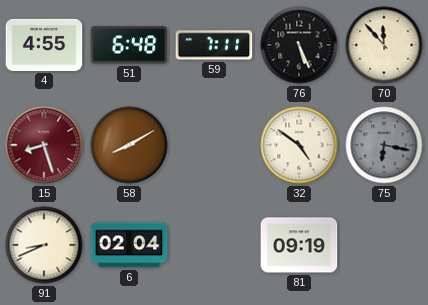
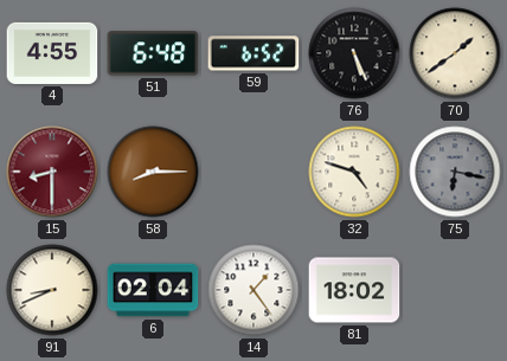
59: 7:11 -> 6:52 (254, 53)
70: 11:53 -> 1:39 (455, 53)
15: 8:27 -> 8:30 (52, 172)
58: 8:10 -> 8:15 (153, 172)
32: 4:51 -> 4:48 (354, 172)
14: none -> 1:24 (254, 290)
81: 09:19 -> 18:02 (354, 290)
